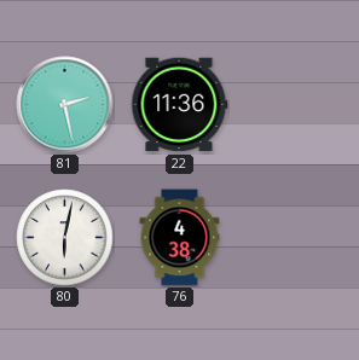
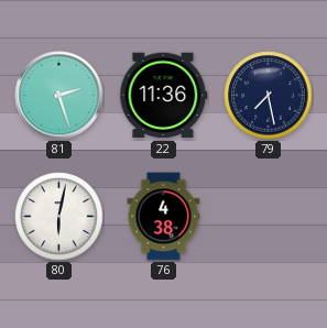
81: 2:28 -> 2:27 (59, 96)
79: none -> 7:28 (269, 96)
